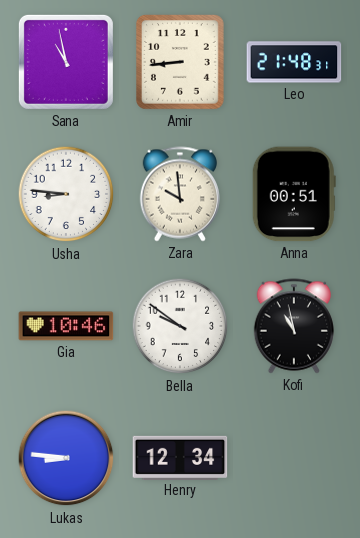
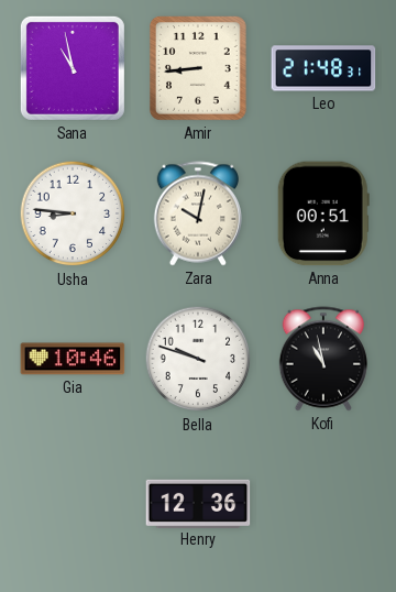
Zara: 9:59 -> 10:02 (197, 213)
Bella: 9:51 -> 9:48 (198, 359)
Lukas: 8:46 -> none (66, 458)
Henry: 12:34 -> 12:36 (198, 503)
